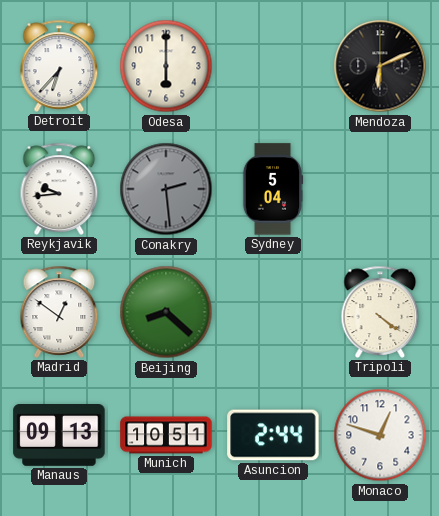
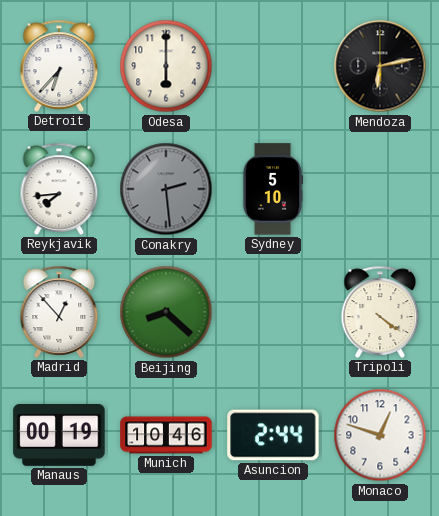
Mendoza: 6:11 -> 6:13 (380, 66)
Reykjavik: 9:44 -> 7:44 (59, 189)
Sydney: 5:04 -> 5:10 (273, 189)
Madrid: 12:51 -> 12:53 (59, 312)
Manaus: 09:13 -> 00:19 (59, 436)
Munich: 10:51 -> 10:46 (166, 435)
